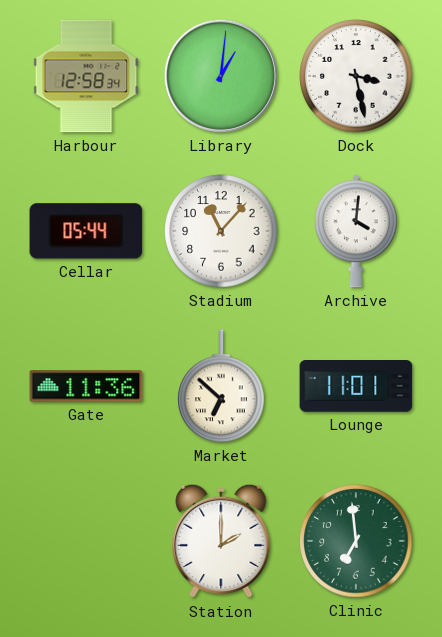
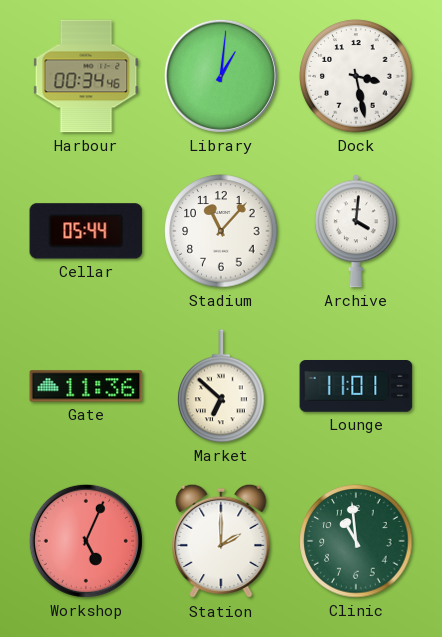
Harbour: 12:58 -> 00:34 (86, 76)
Workshop: none -> 5:04 (86, 541)
Clinic: 6:59 -> 10:59 (356, 541)
